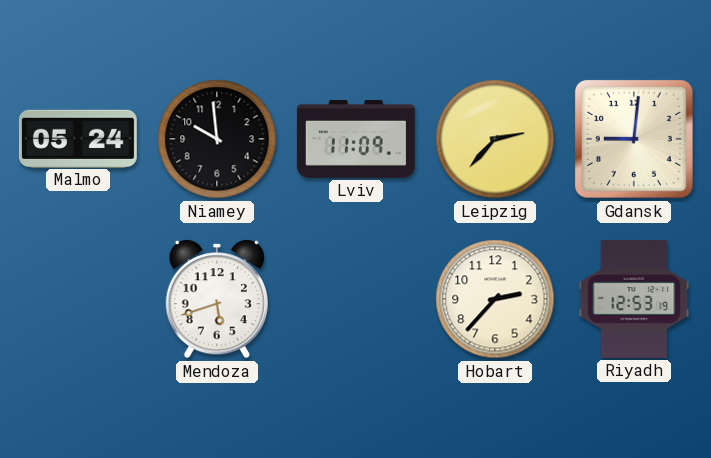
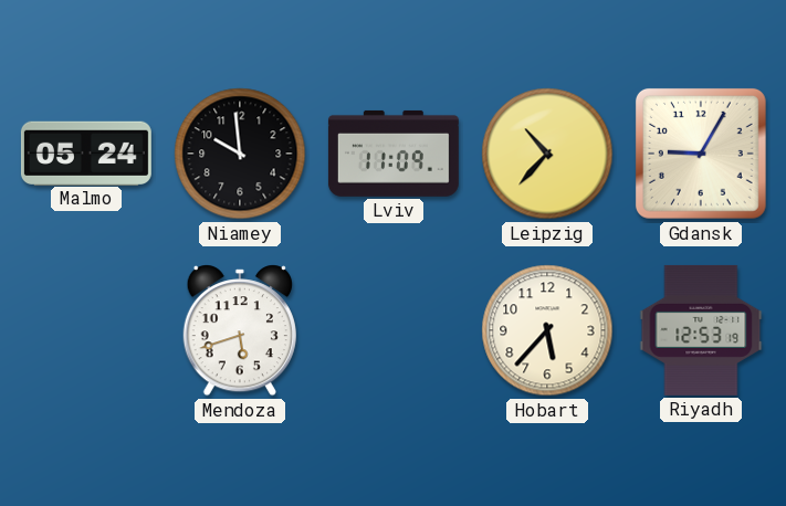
Leipzig: 2:37 -> 10:37 (547, 154)
Gdansk: 9:01 -> 9:05 (701, 154)
Hobart: 2:37 -> 5:37 (547, 330)
